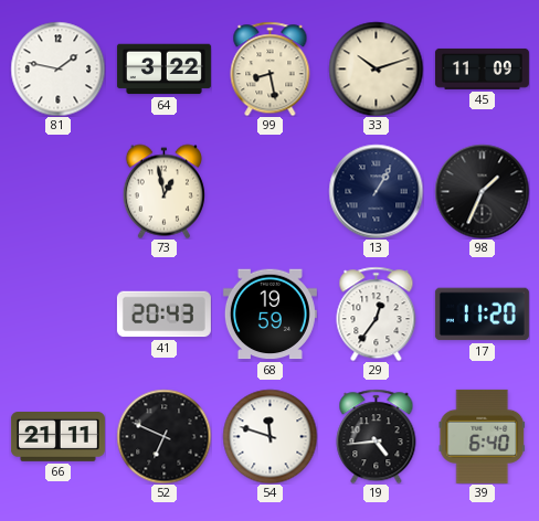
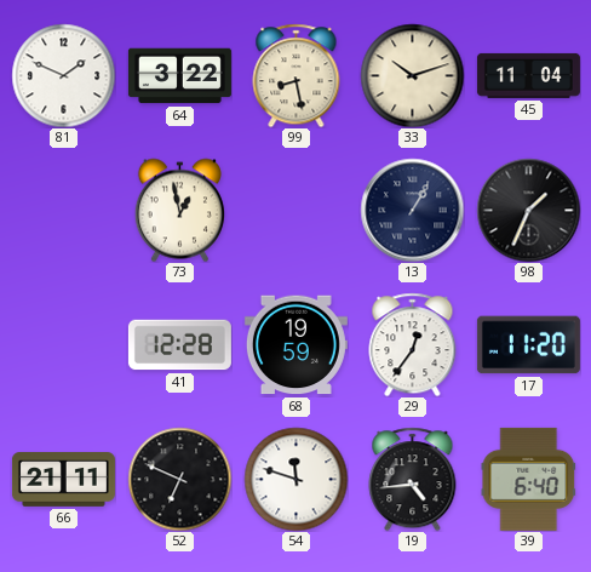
81: 1:47 -> 1:49 (63, 75)
45: 11:09 -> 11:04 (528, 75)
41: 20:43 -> 12:28 (179, 345)
